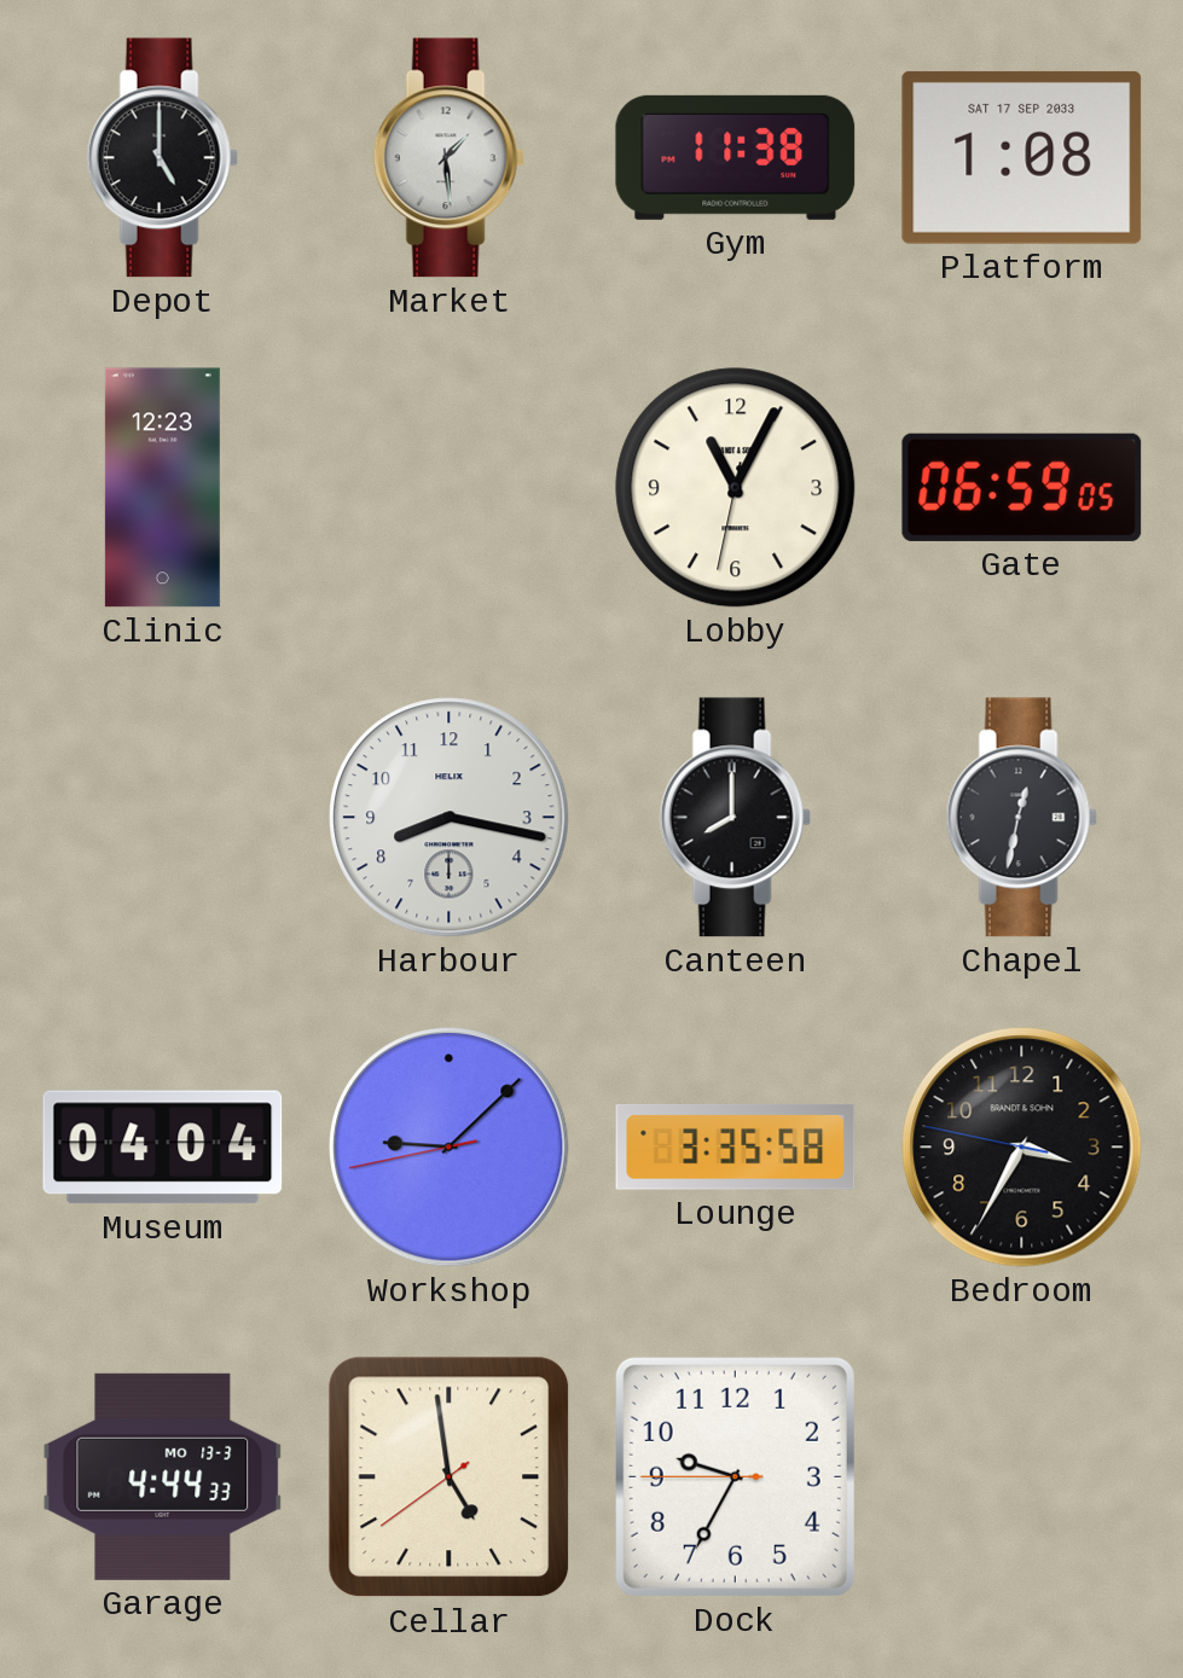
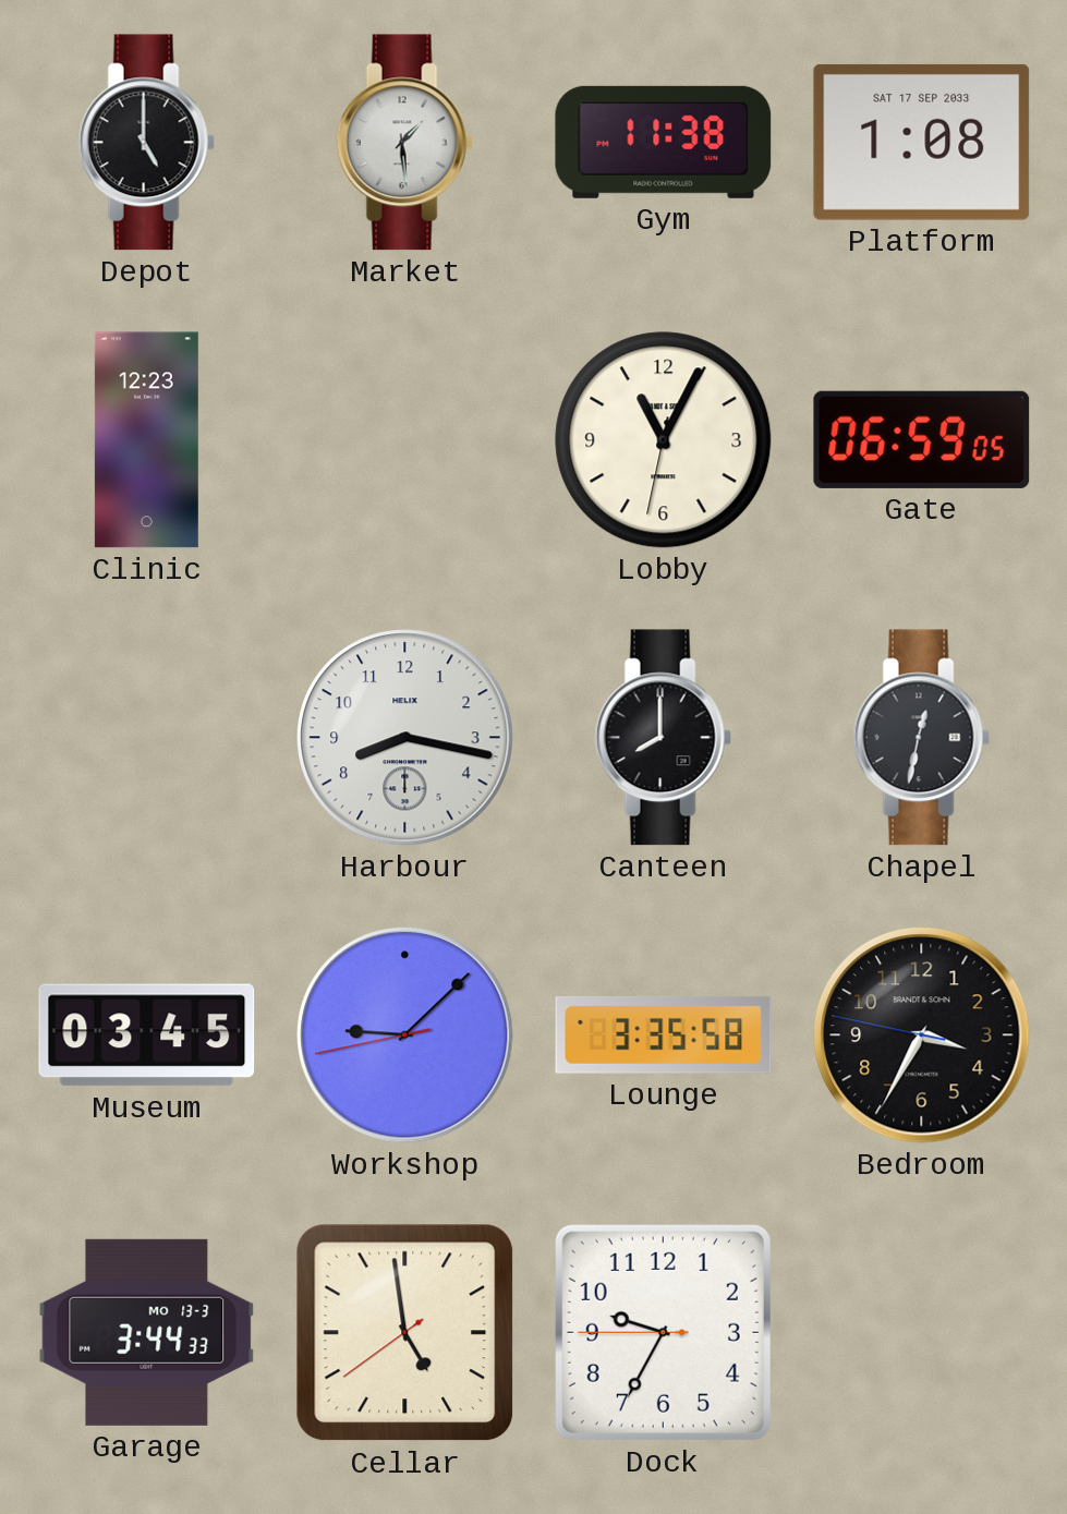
Museum: 04:04 -> 03:45 (147, 1035)
Garage: 4:44 -> 3:44 (147, 1332)
